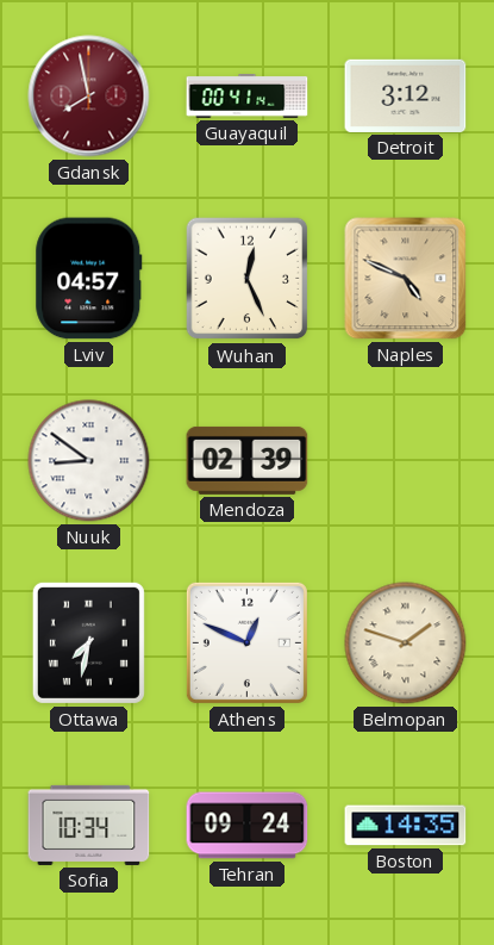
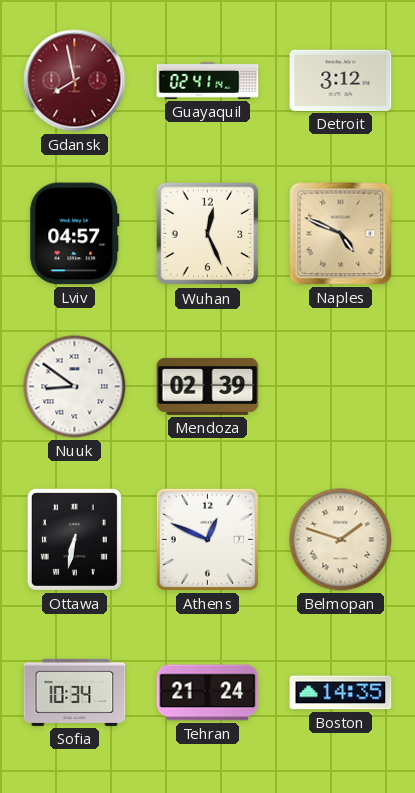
Guayaquil: 00:41 -> 02:41 (208, 81)
Ottawa: 7:32 -> 6:32 (74, 539)
Tehran: 09:24 -> 21:24 (208, 693)
